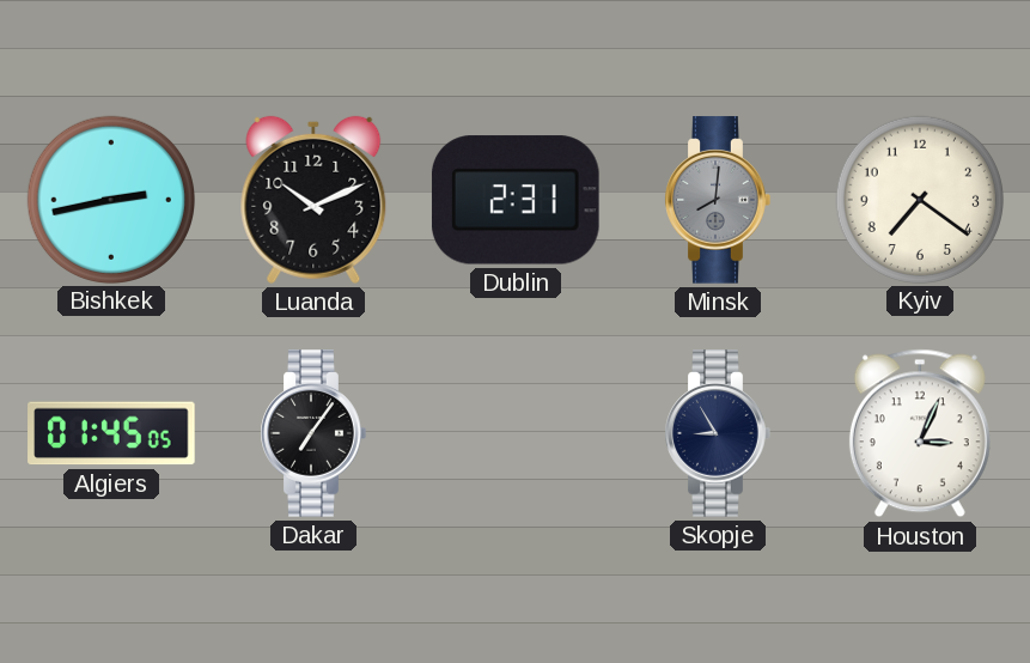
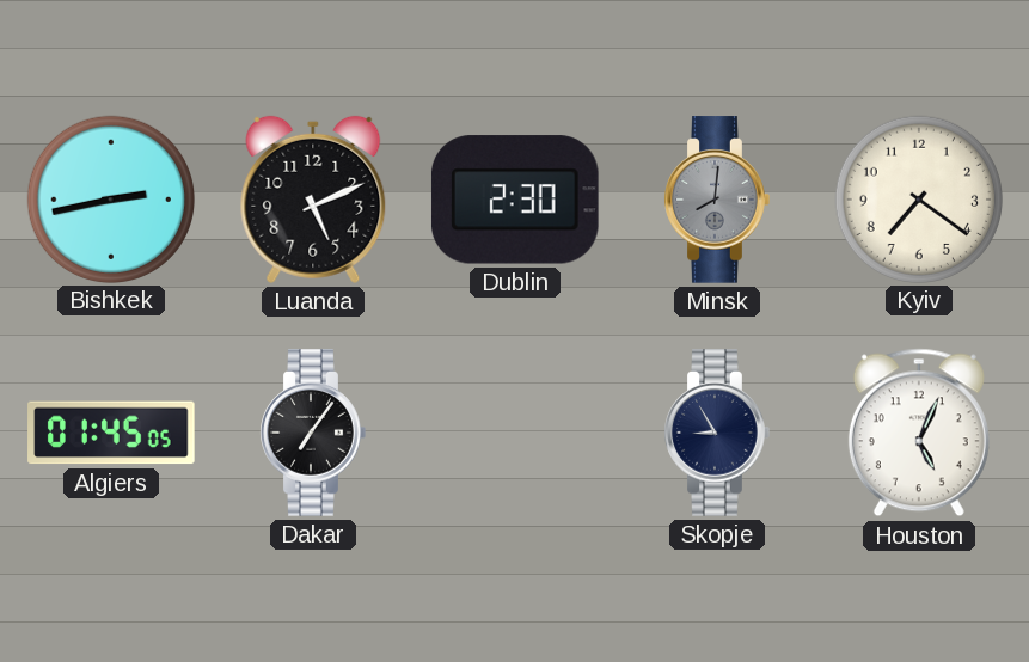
Luanda: 10:11 -> 5:11 (313, 200)
Dublin: 2:31 -> 2:30 (515, 200)
Houston: 3:04 -> 5:04 (919, 433)
